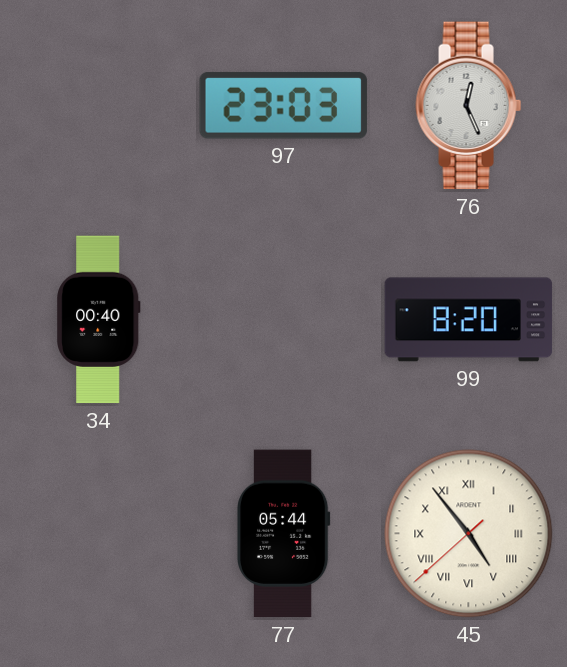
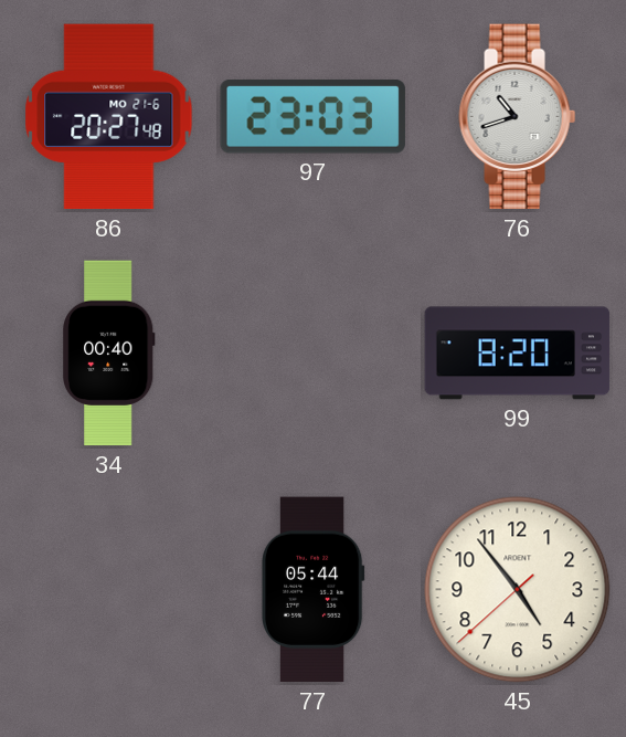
86: none -> 20:27 (109, 117)
76: 12:26 -> 10:42 (518, 117)
45 numerals: Roman -> Arabic (518, 590)
